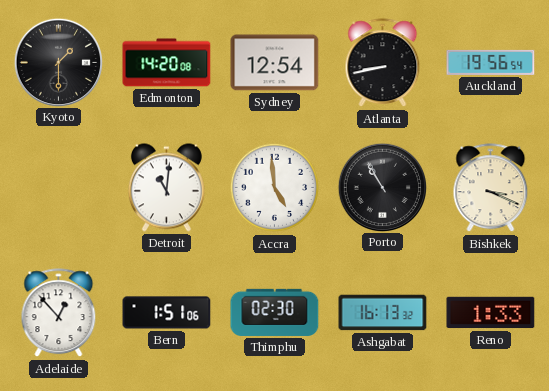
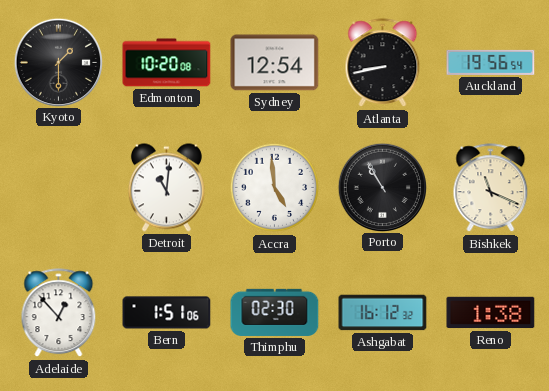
Edmonton: 14:20 -> 10:20 (167, 63)
Bishkek: 3:19 -> 11:19 (491, 188)
Ashgabat: 16:13 -> 16:12 (383, 313)
Reno: 1:33 -> 1:38 (491, 313)
